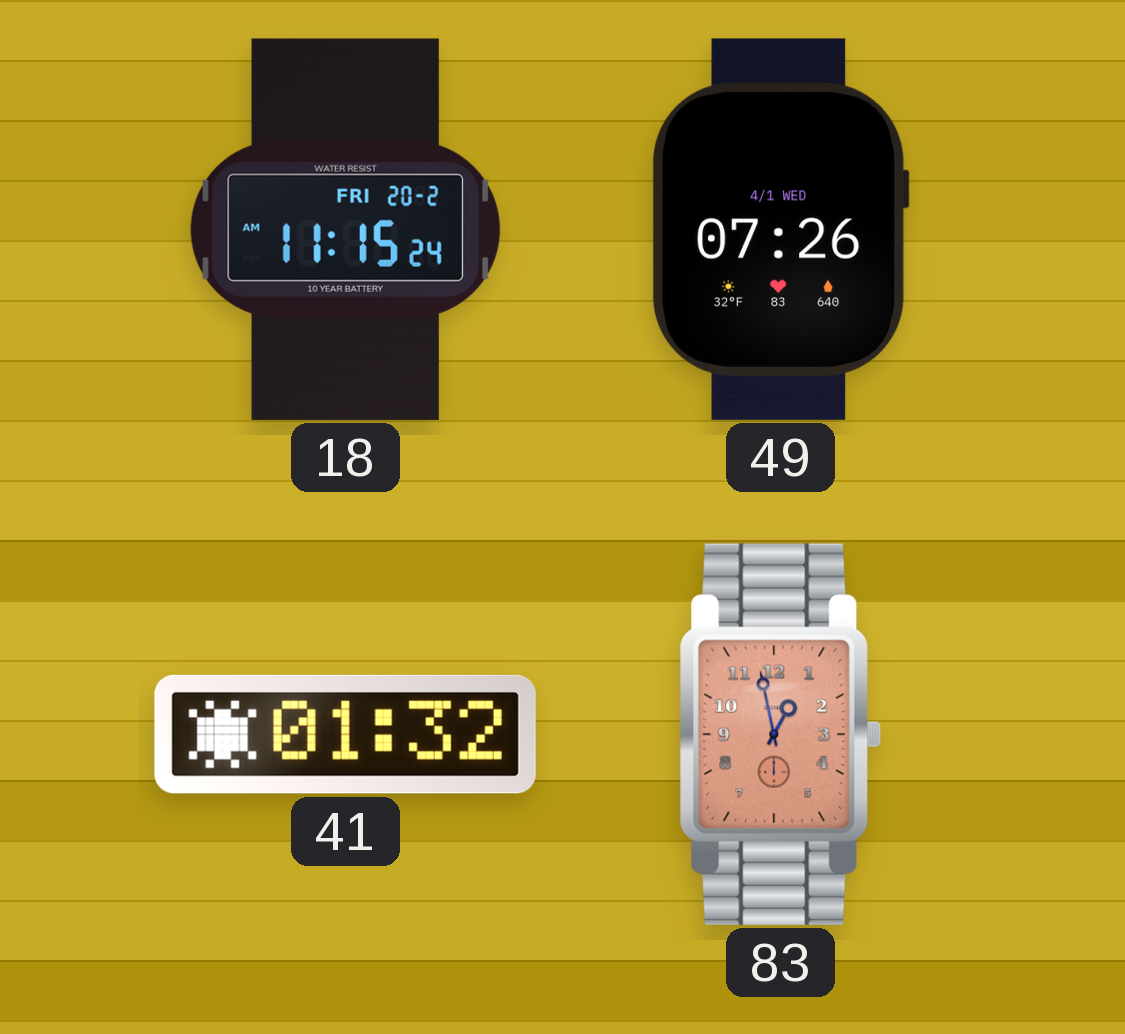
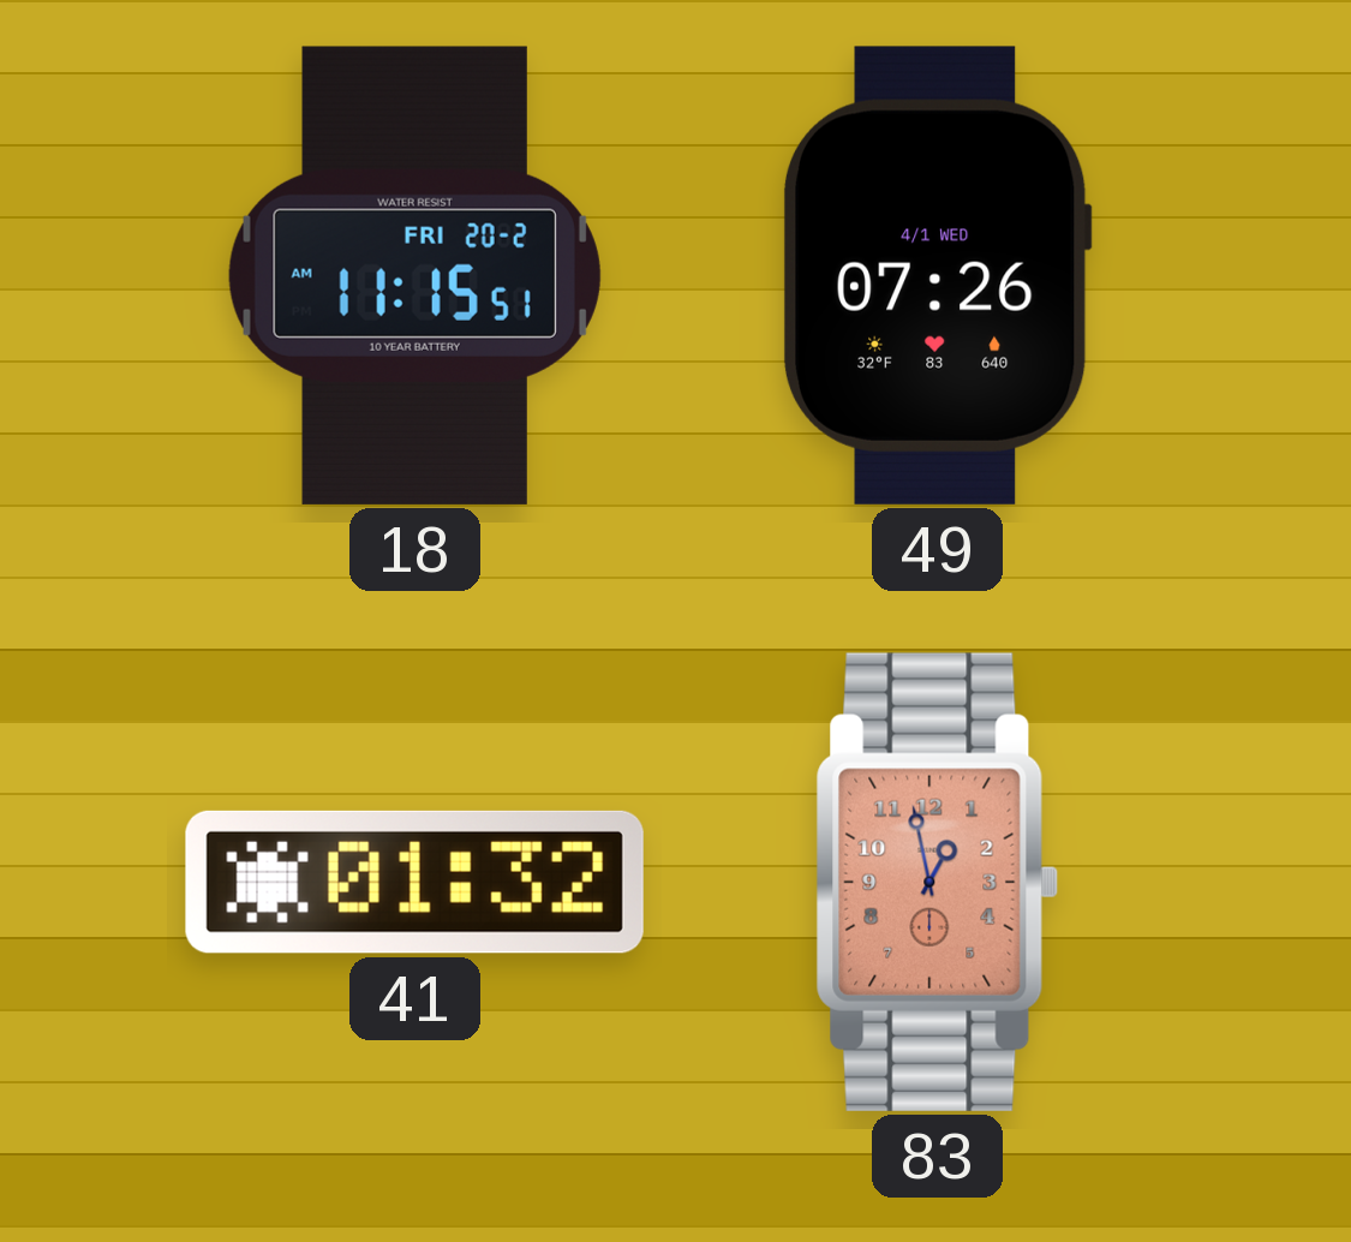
18: 11:15:24 AM -> 11:15:51 AM (414, 275)
